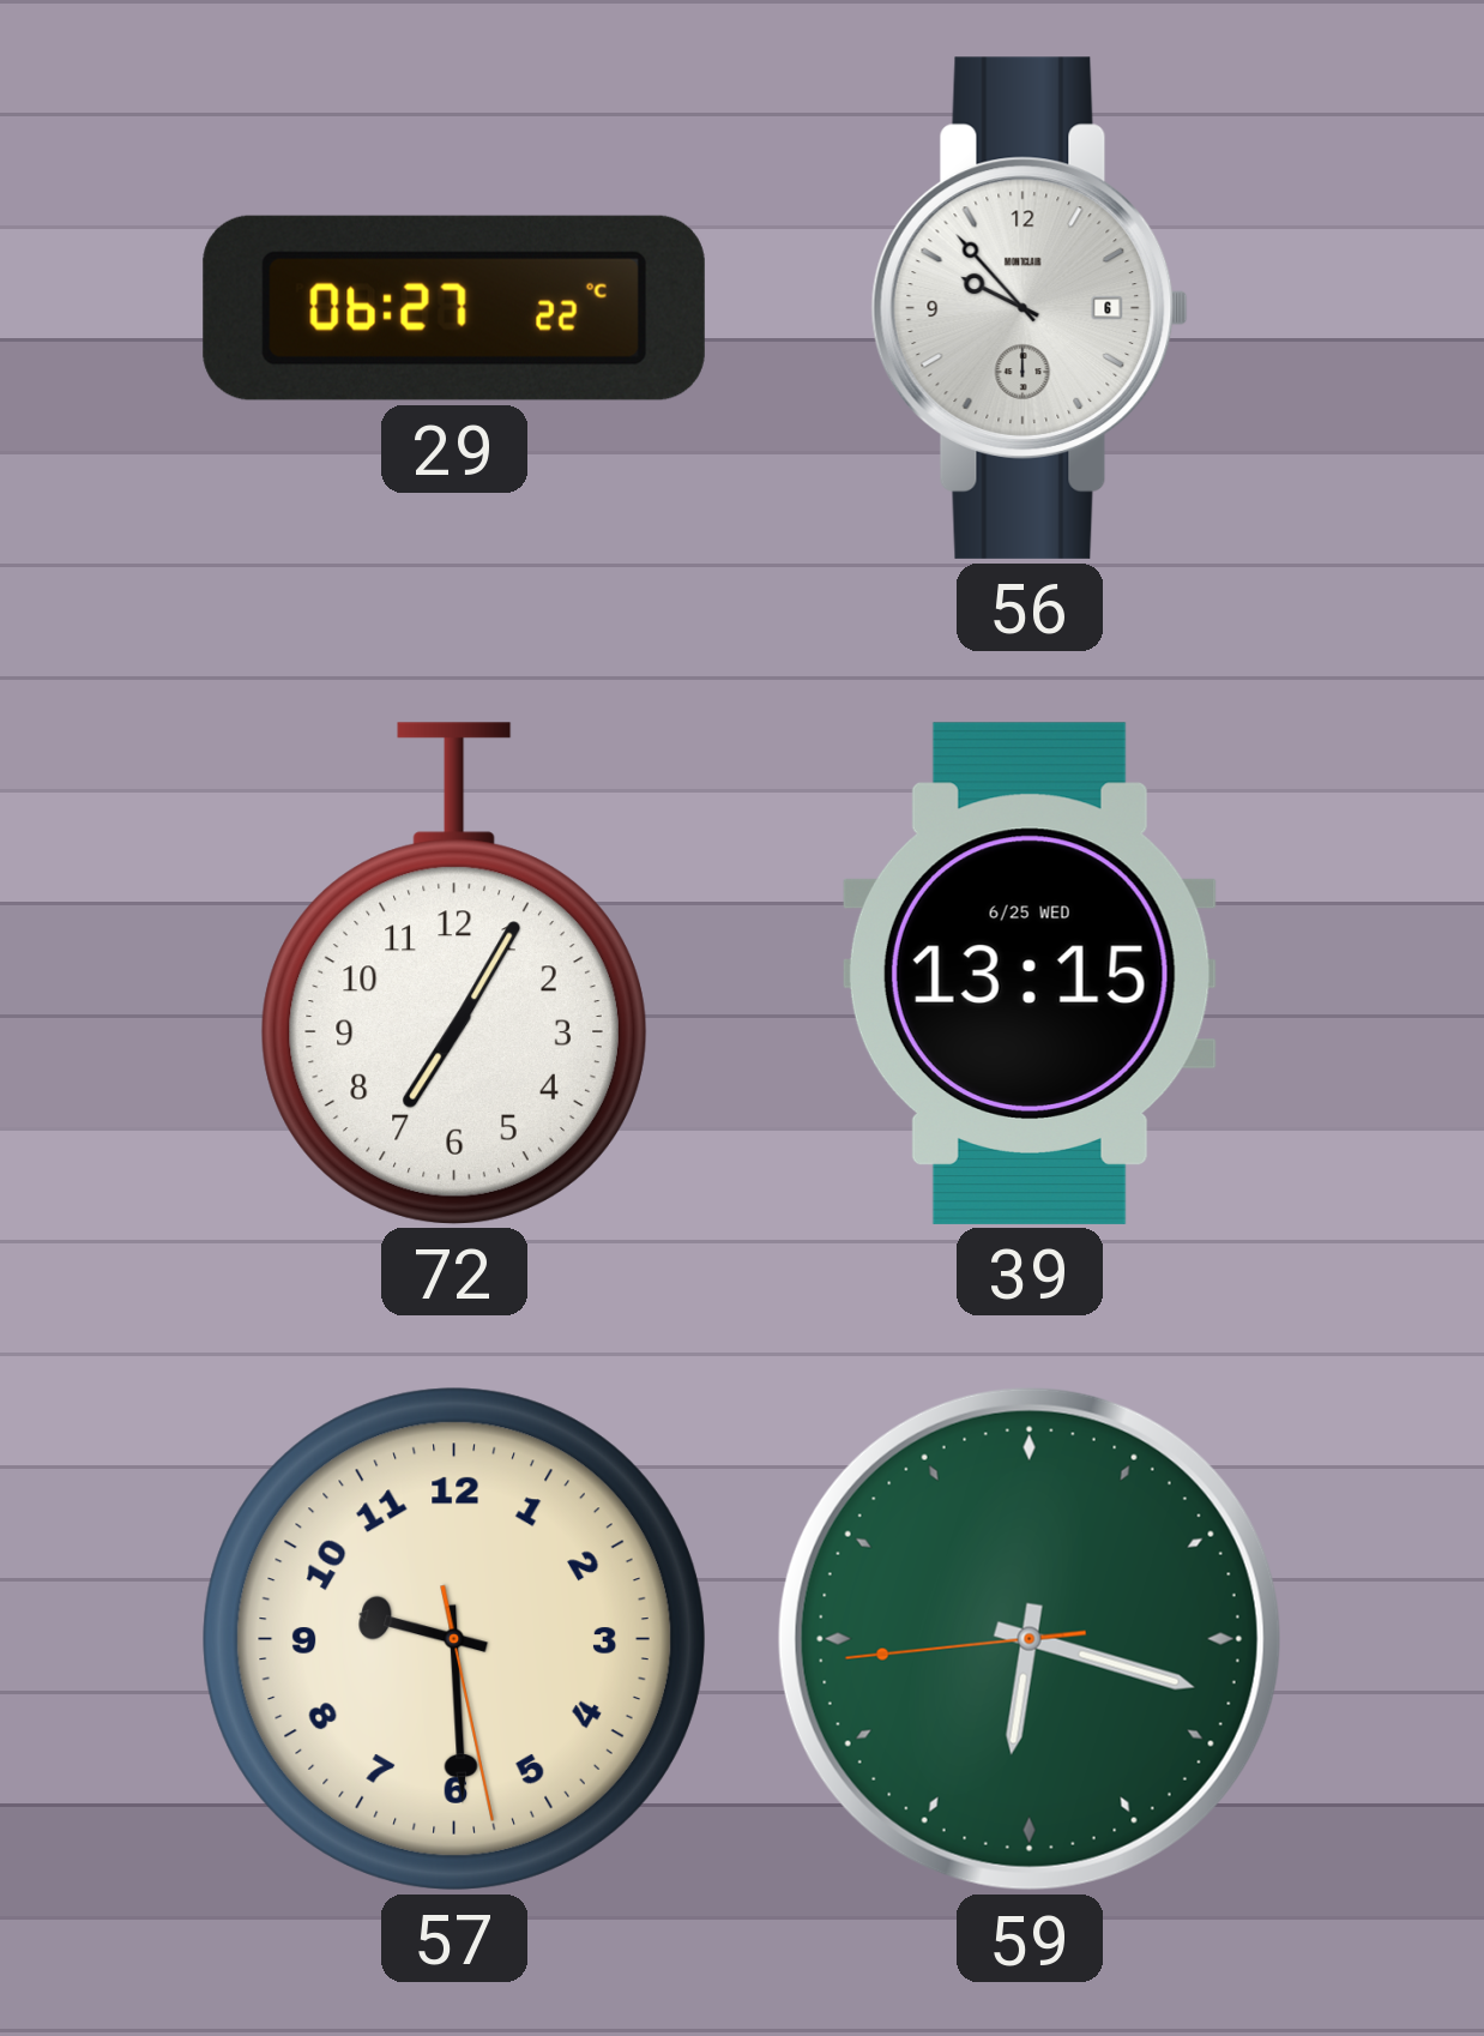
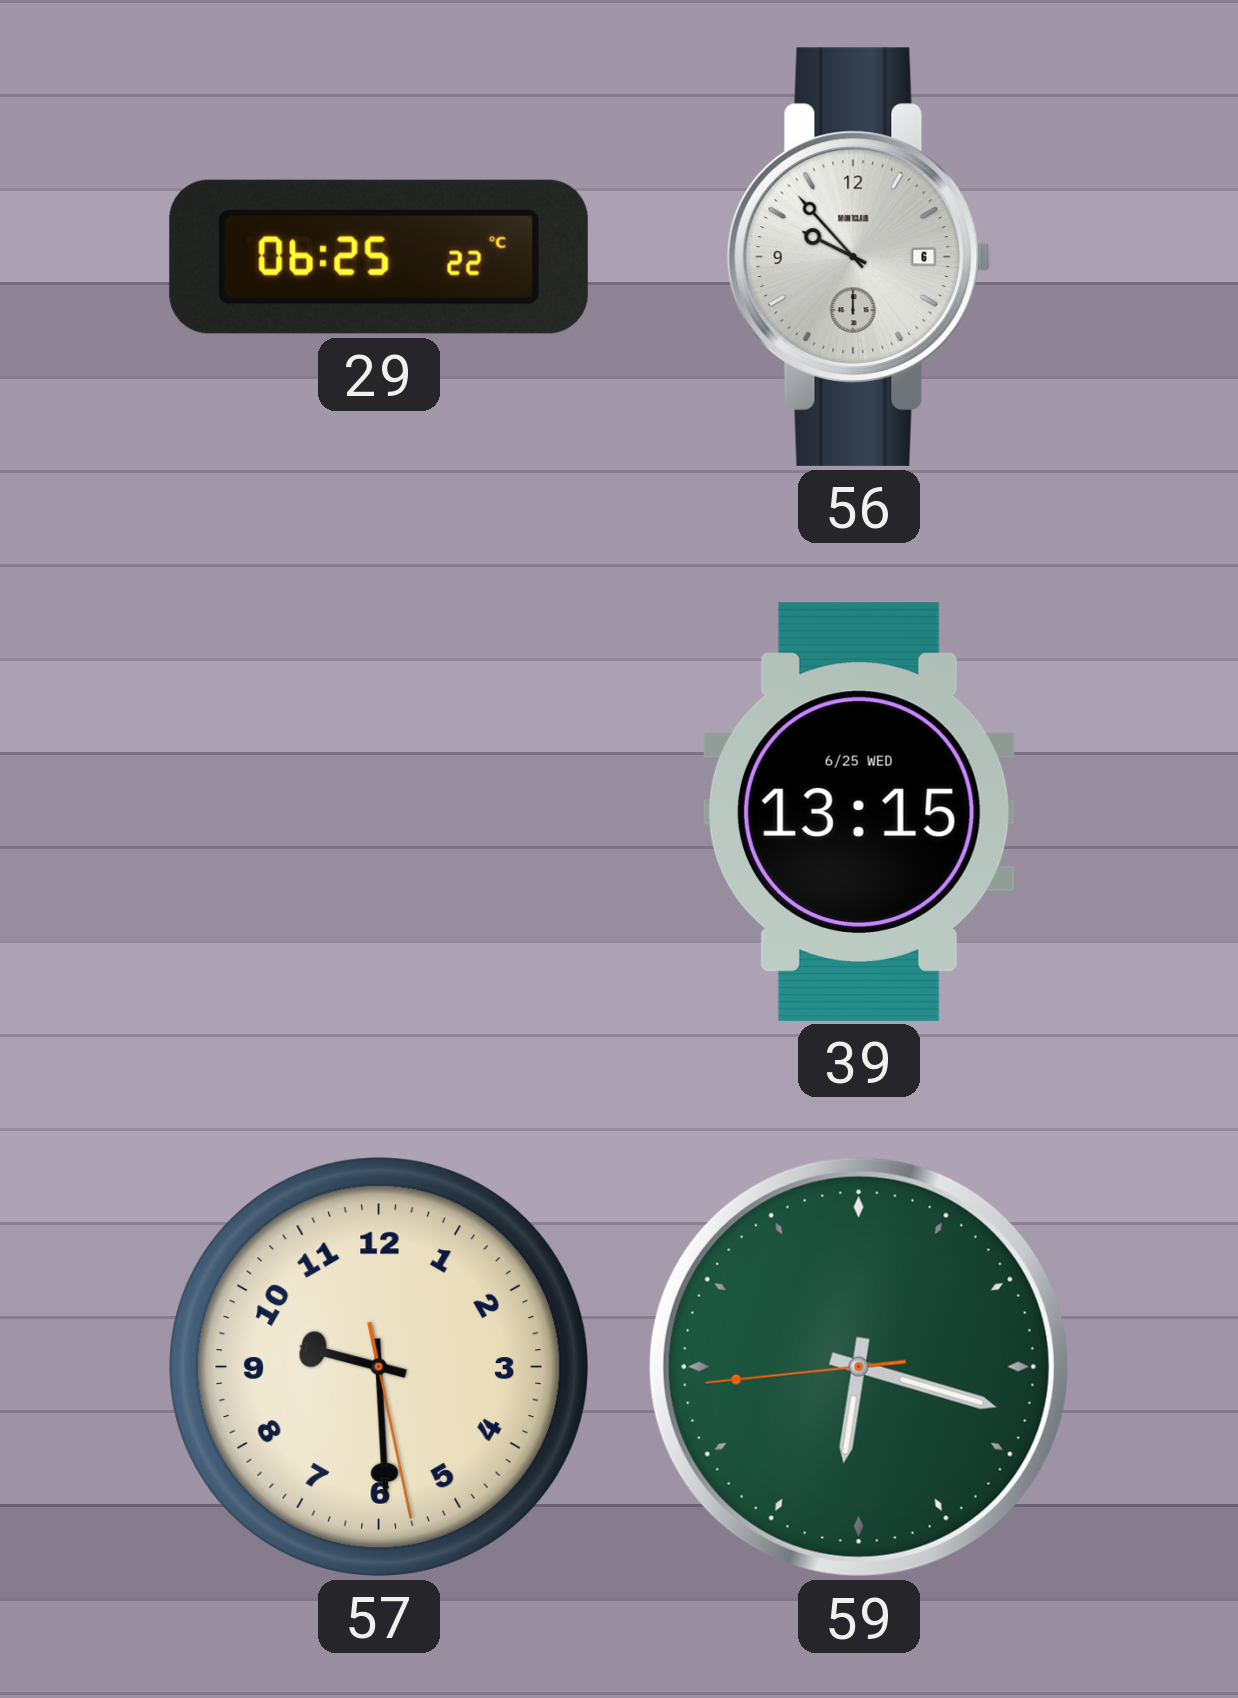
29: 06:27 -> 06:25 (379, 257)
72: 7:05 -> none (454, 974)
